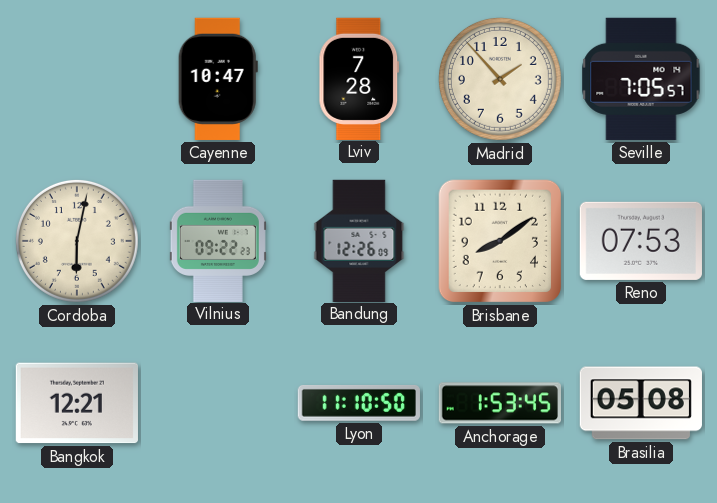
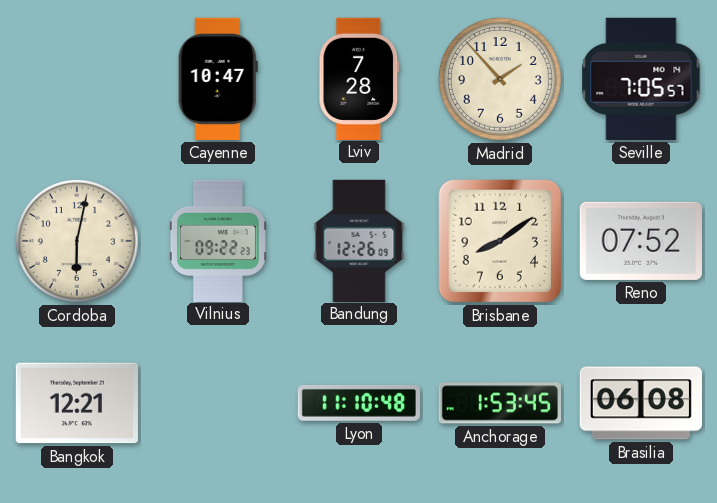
Reno: 07:53 -> 07:52 (641, 241)
Lyon: 11:10:50 -> 11:10:48 (359, 403)
Brasilia: 05:08 -> 06:08 (641, 403)
